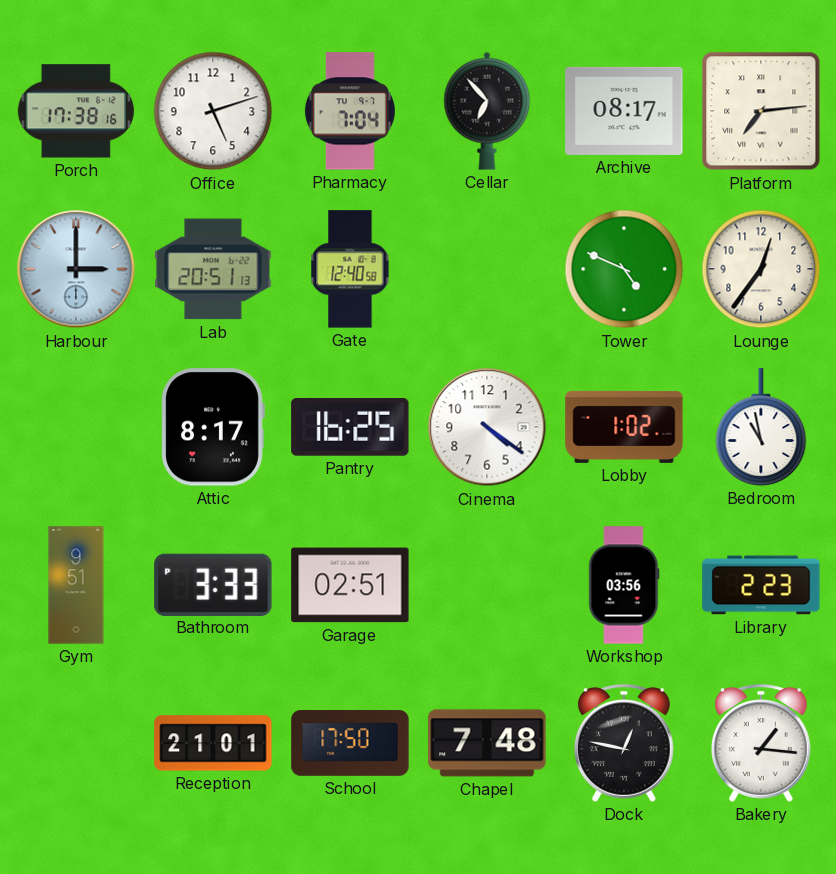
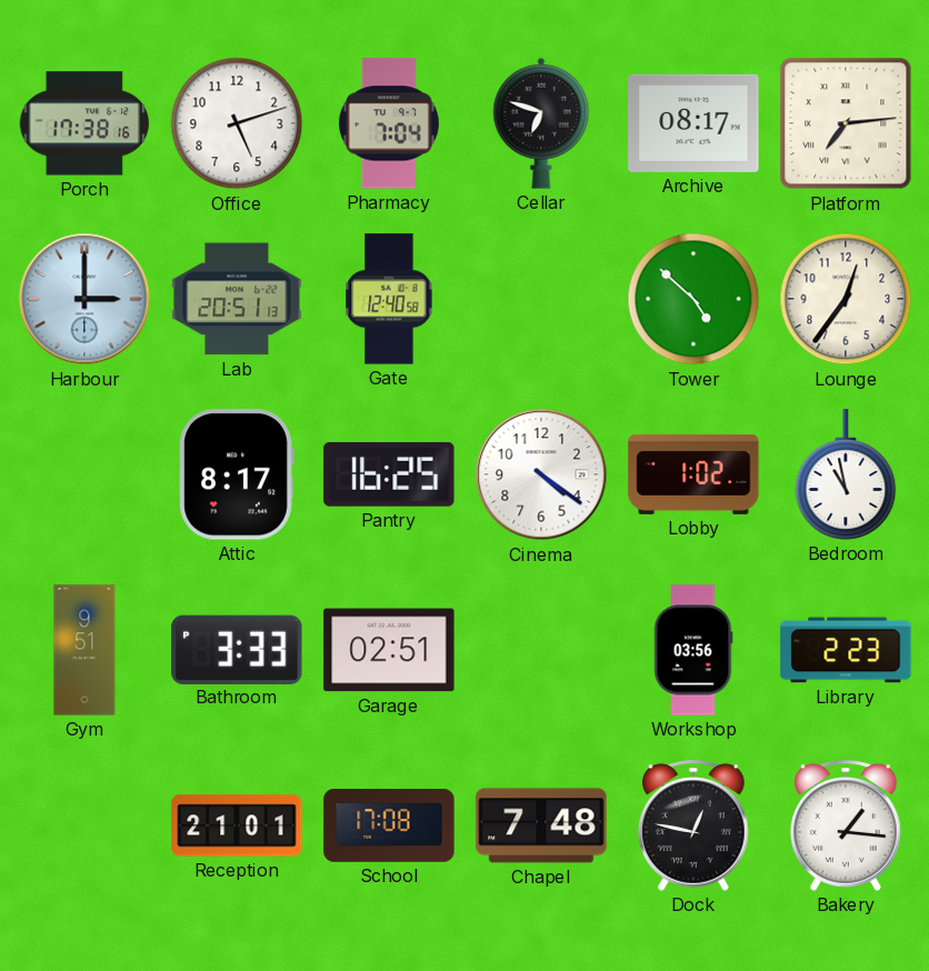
Cellar: 6:53 -> 6:48 (541, 123)
Tower: 4:49 -> 4:52 (693, 299)
School: 17:50 -> 17:08 (389, 825)
